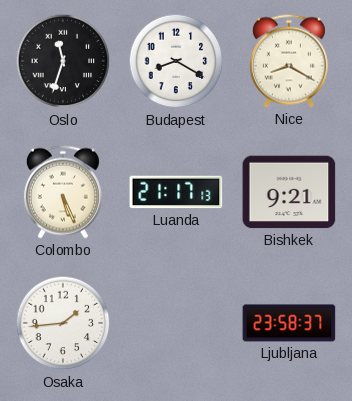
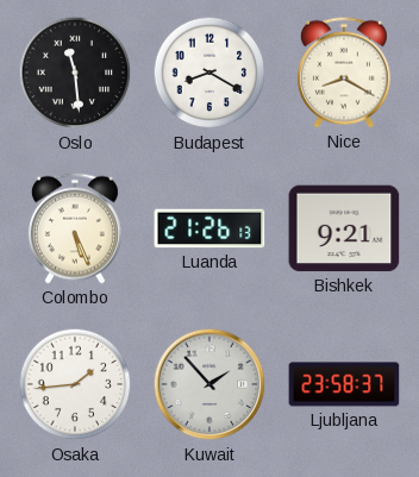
Oslo: 11:33 -> 11:29 (75, 73)
Luanda: 21:17 -> 21:26 (209, 228)
Kuwait: none -> 1:53 (209, 384)
